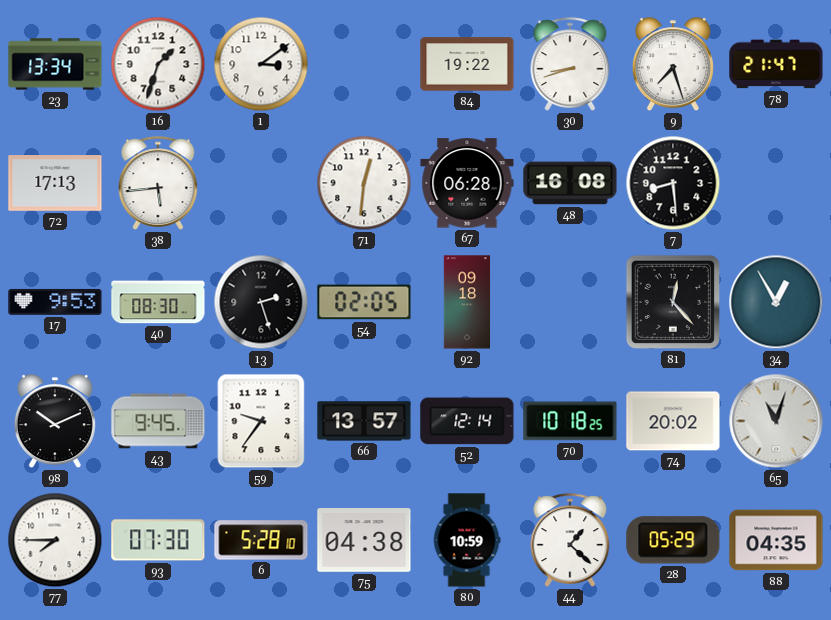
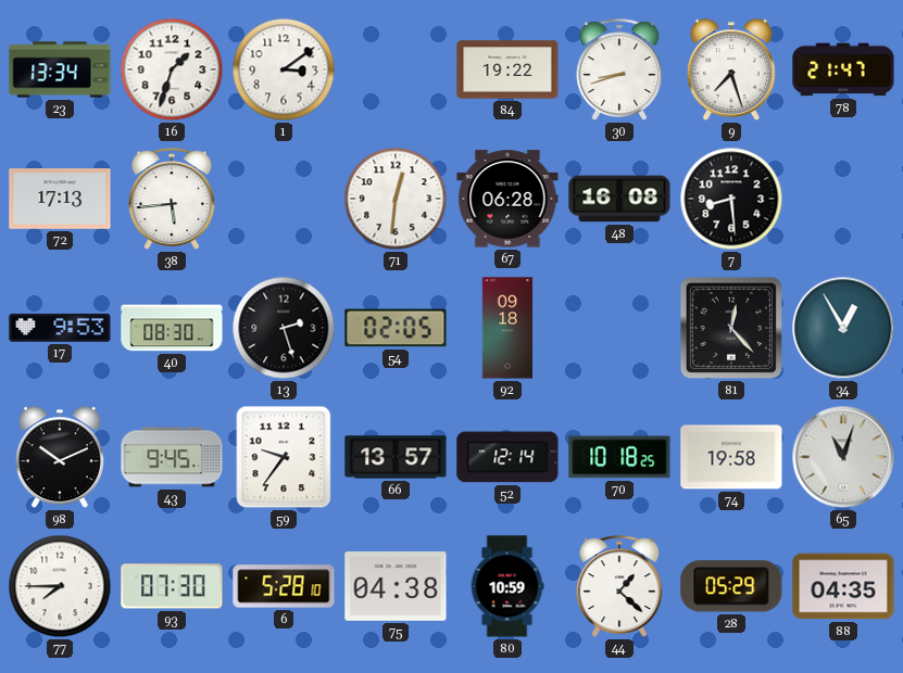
74: 20:02 -> 19:58 (731, 457)
